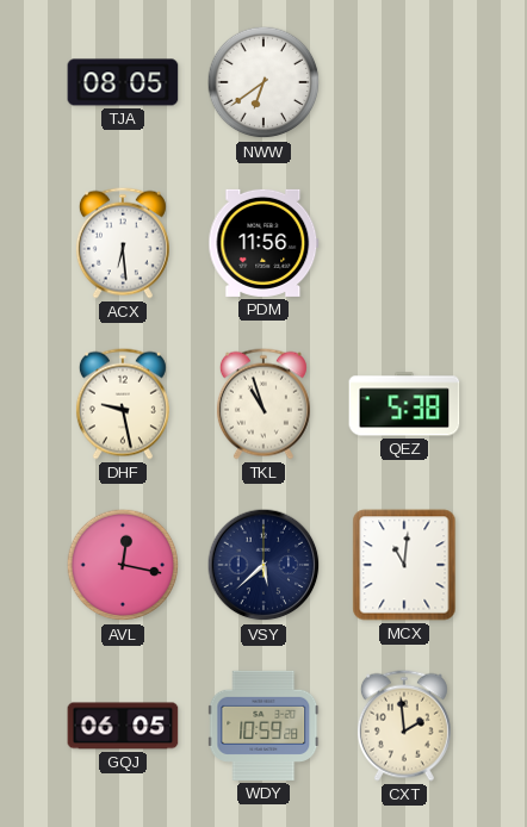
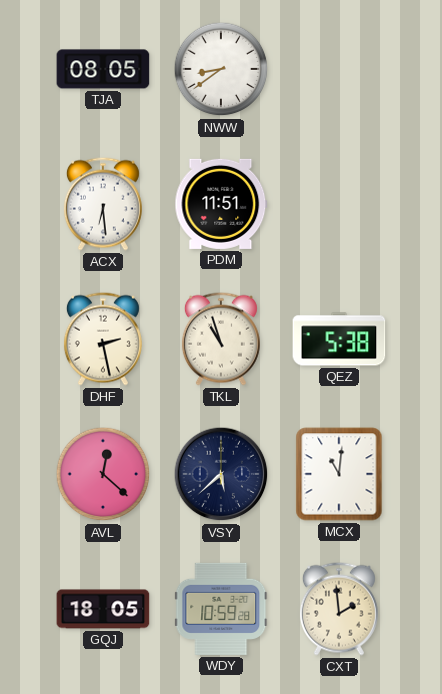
NWW: 6:39 -> 8:39 (221, 69)
PDM: 11:56 -> 11:51 (221, 204)
DHF: 9:28 -> 2:28 (103, 339)
AVL: 12:17 -> 12:22 (103, 474)
GQJ: 06:05 -> 18:05 (103, 609)
